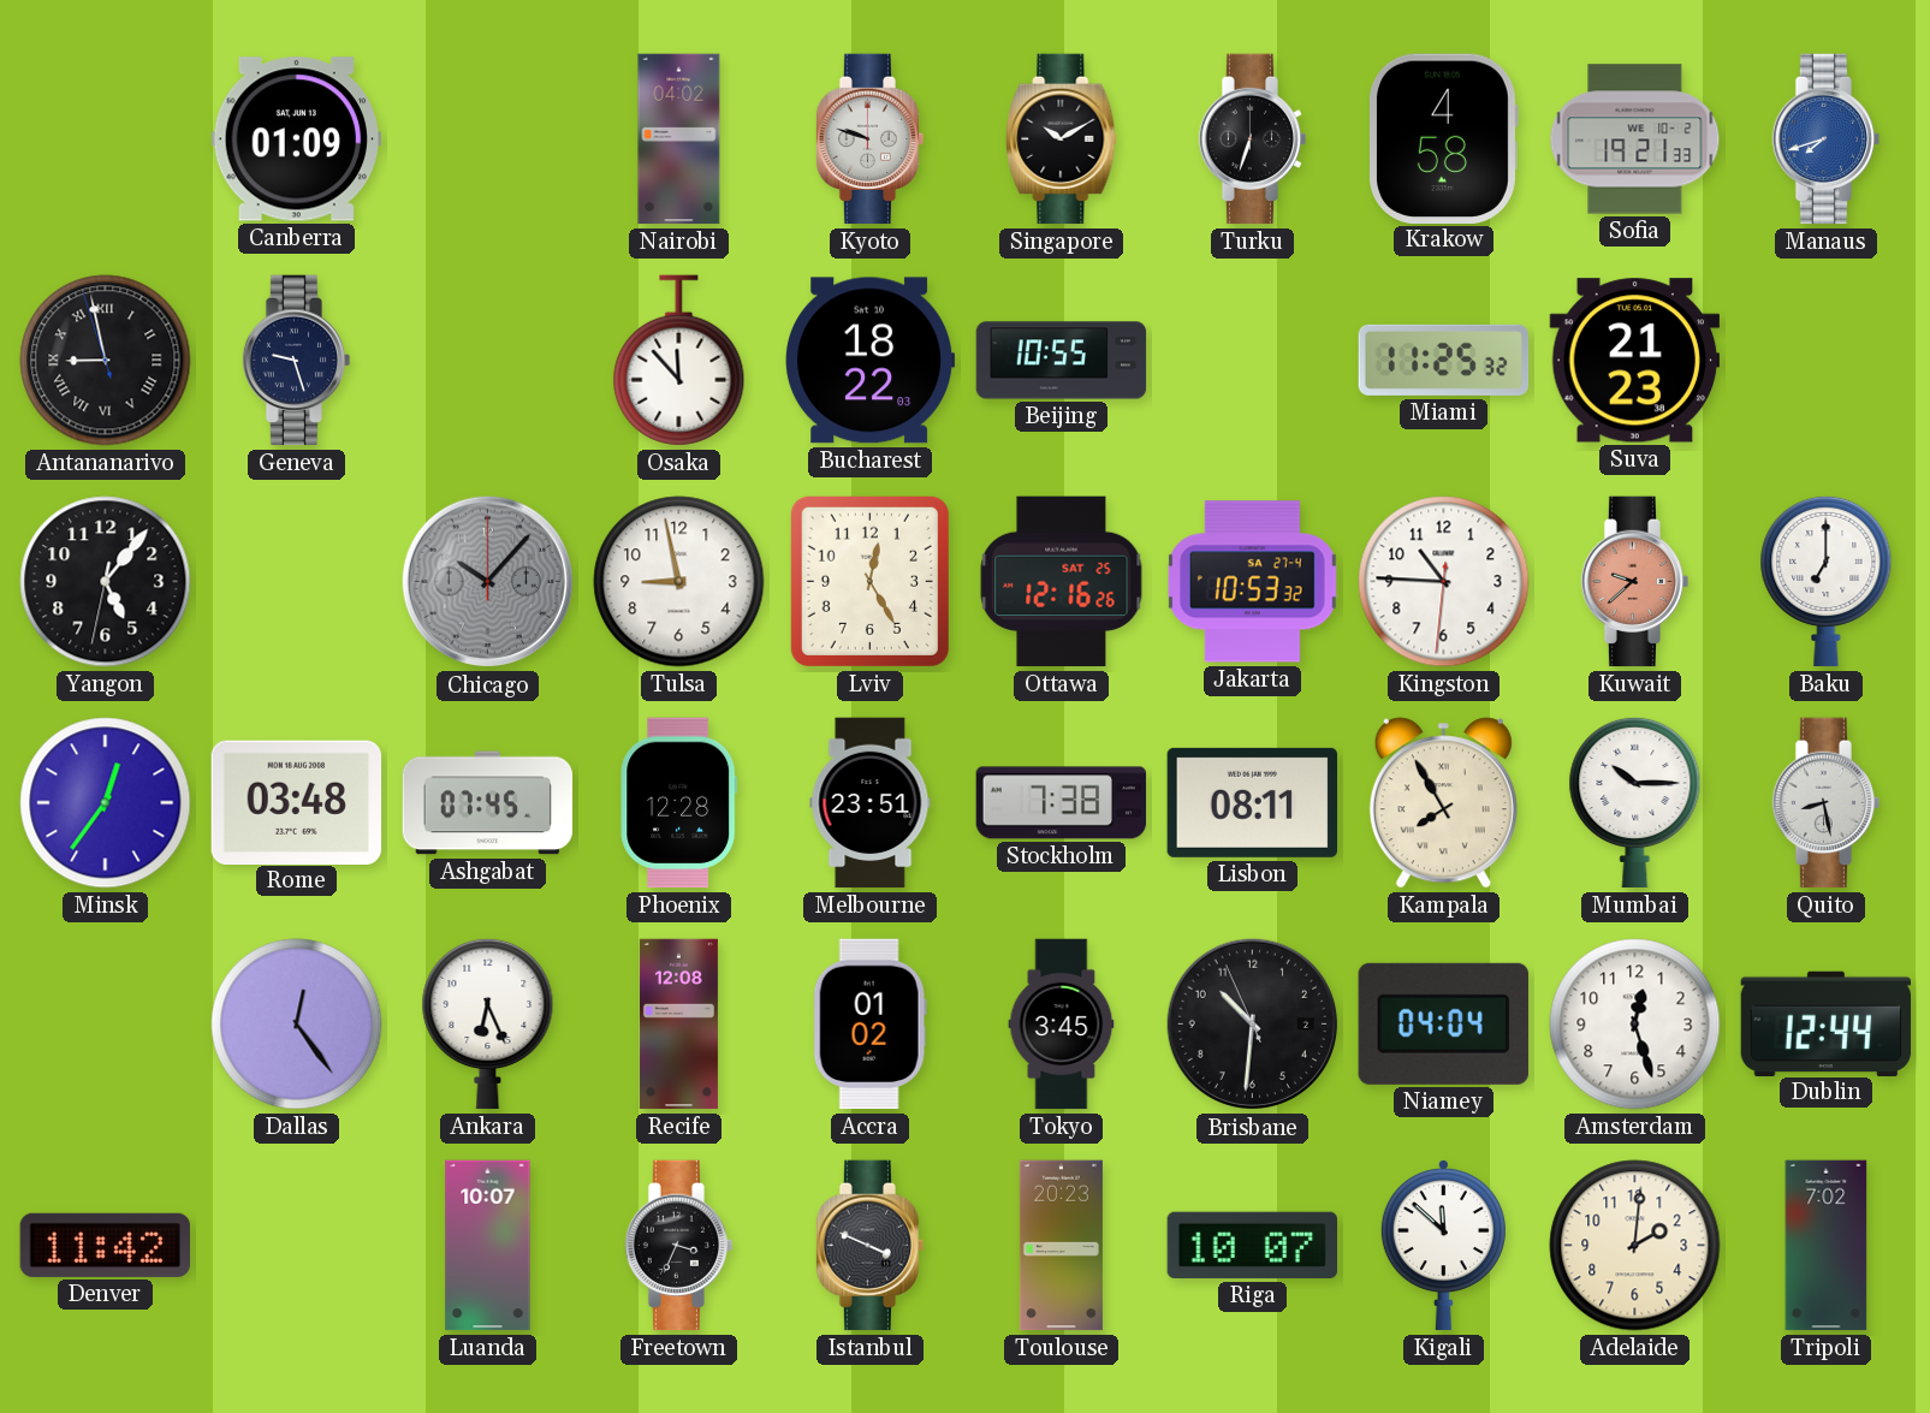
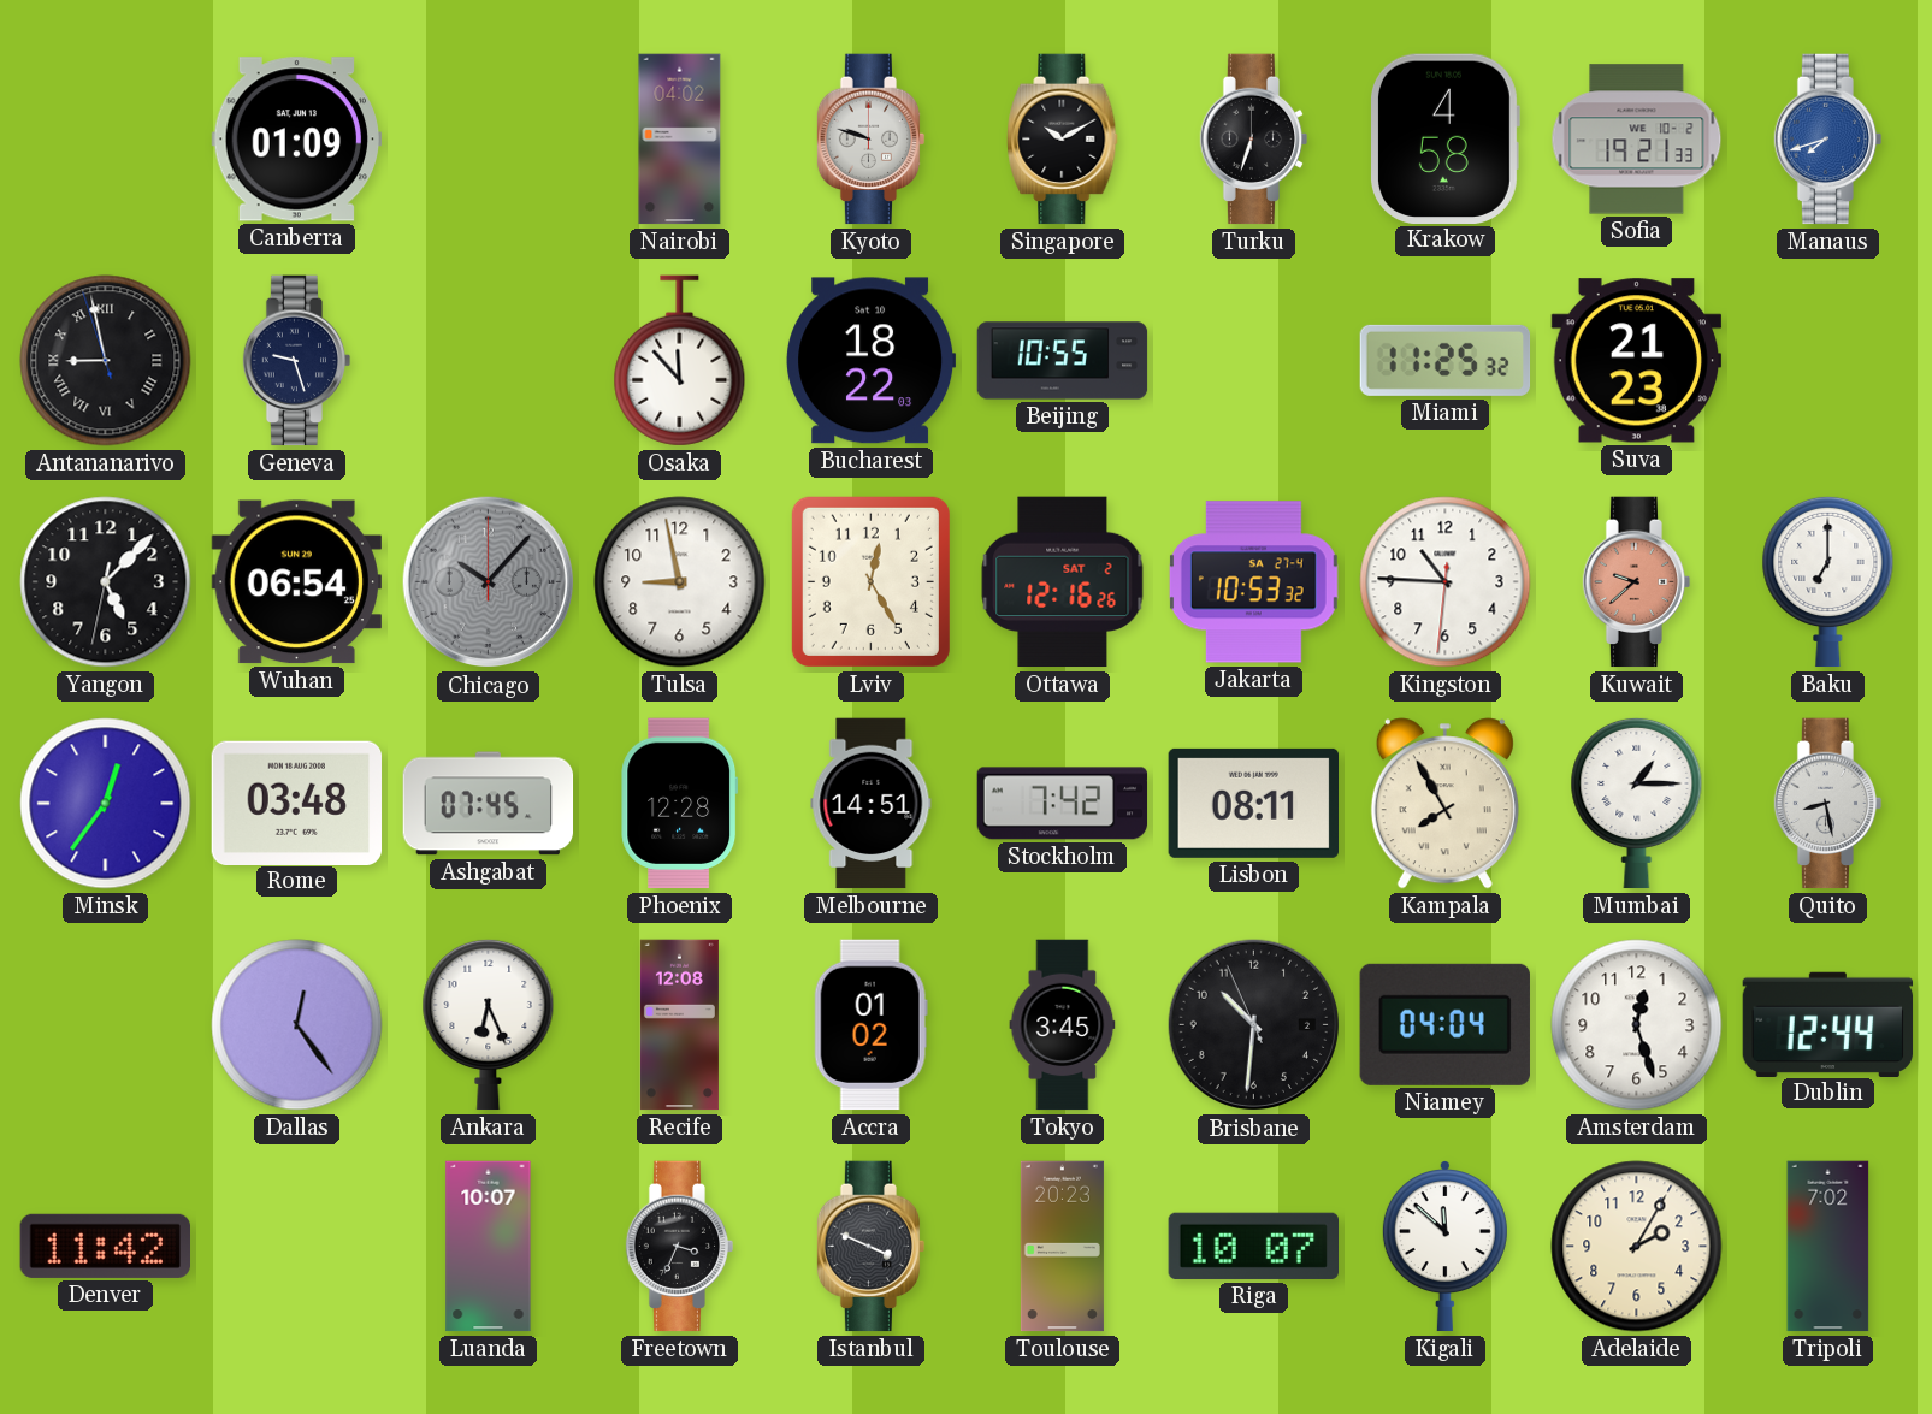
Yangon: 5:06 -> 5:07 (106, 582)
Wuhan: none -> 06:54 (296, 582)
Ottawa date: SAT 25 -> SAT 2 (1063, 582)
Melbourne: 23:51 -> 14:51 (872, 804)
Stockholm: 7:38 -> 7:42 (1063, 804)
Mumbai: 10:15 -> 1:15 (1637, 803)
Adelaide: 2:01 -> 2:05 (1637, 1247)
